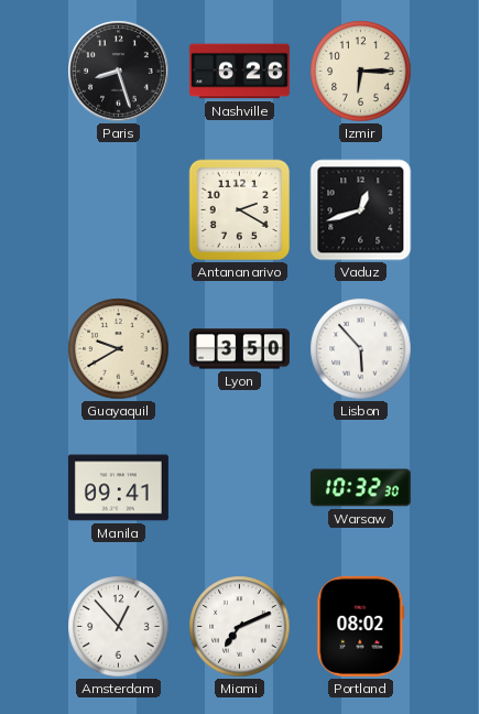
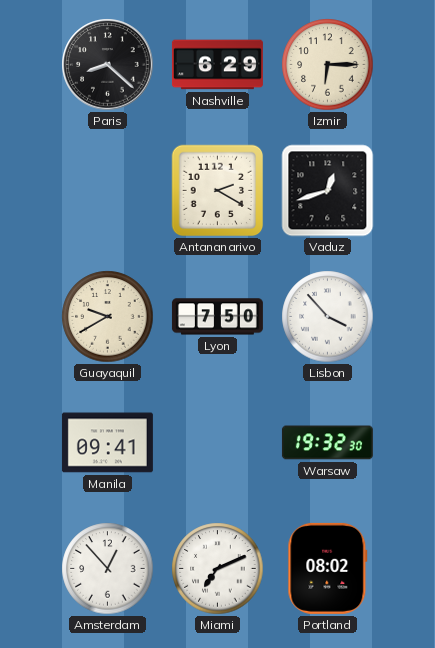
Paris: 8:27 -> 8:22 (108, 65)
Nashville: 6:26 -> 6:29 (217, 65)
Lyon: 3:50 -> 7:50 (217, 317)
Lisbon: 5:53 -> 3:53 (328, 317)
Warsaw: 10:32 -> 19:32 (327, 443)
